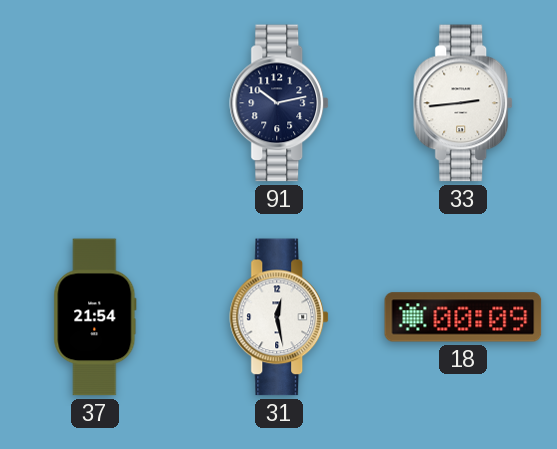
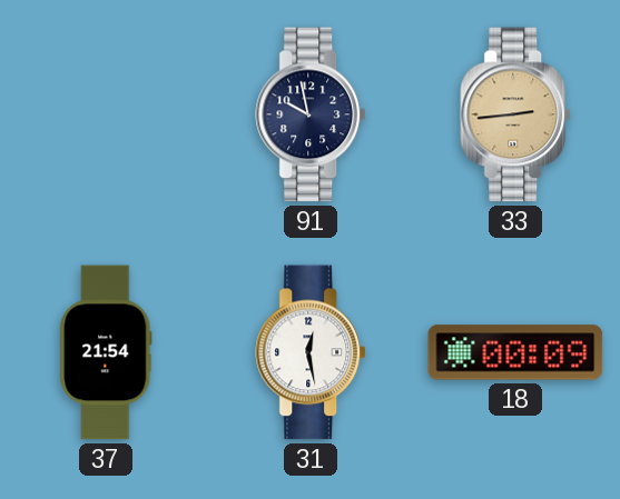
91: 10:13 -> 9:58 (312, 114)
33 dial: white -> champagne (516, 114)
